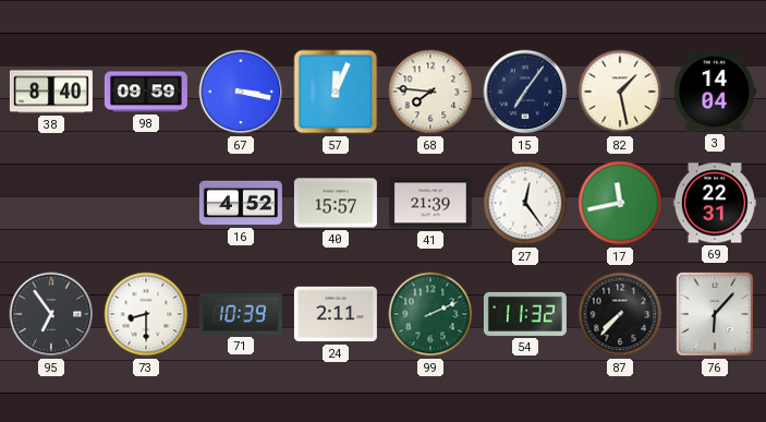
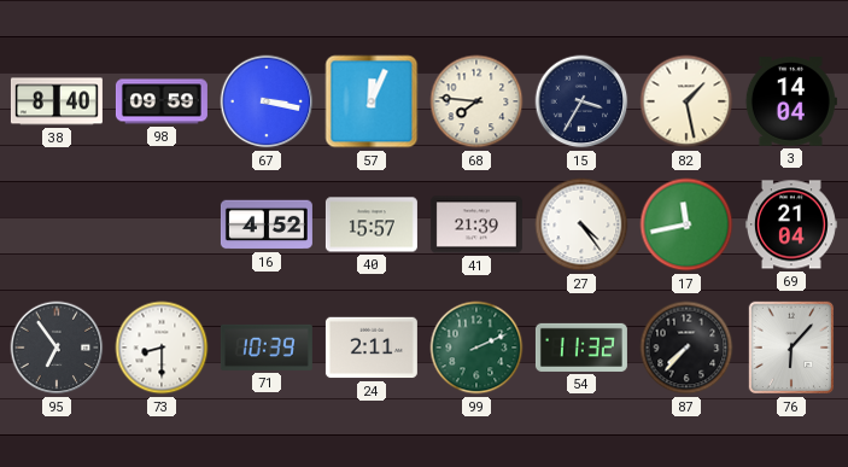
15: 7:06 -> 3:35 (581, 101)
27: 12:24 -> 4:24 (581, 224)
69: 22:31 -> 21:04 (791, 224)
